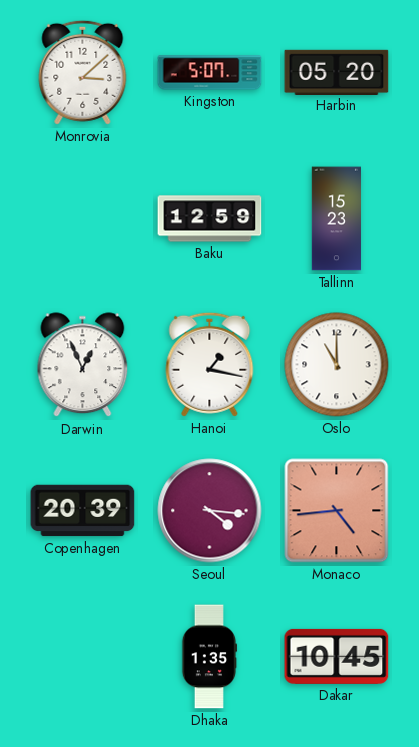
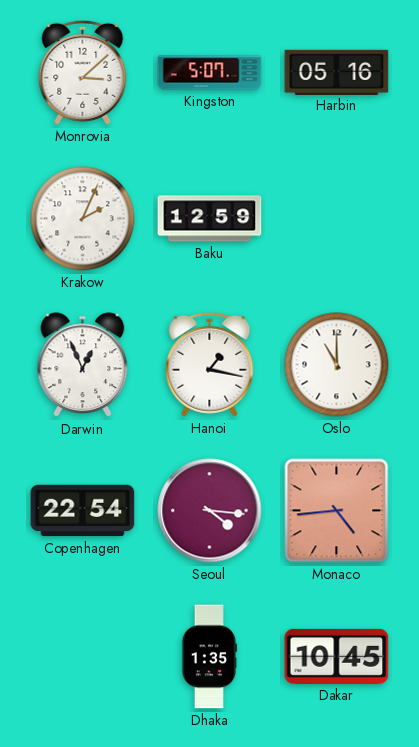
Harbin: 05:20 -> 05:16 (337, 72)
Krakow: none -> 2:04 (83, 219)
Tallinn: 15:23 -> none (336, 219)
Copenhagen: 20:39 -> 22:54 (83, 511)
